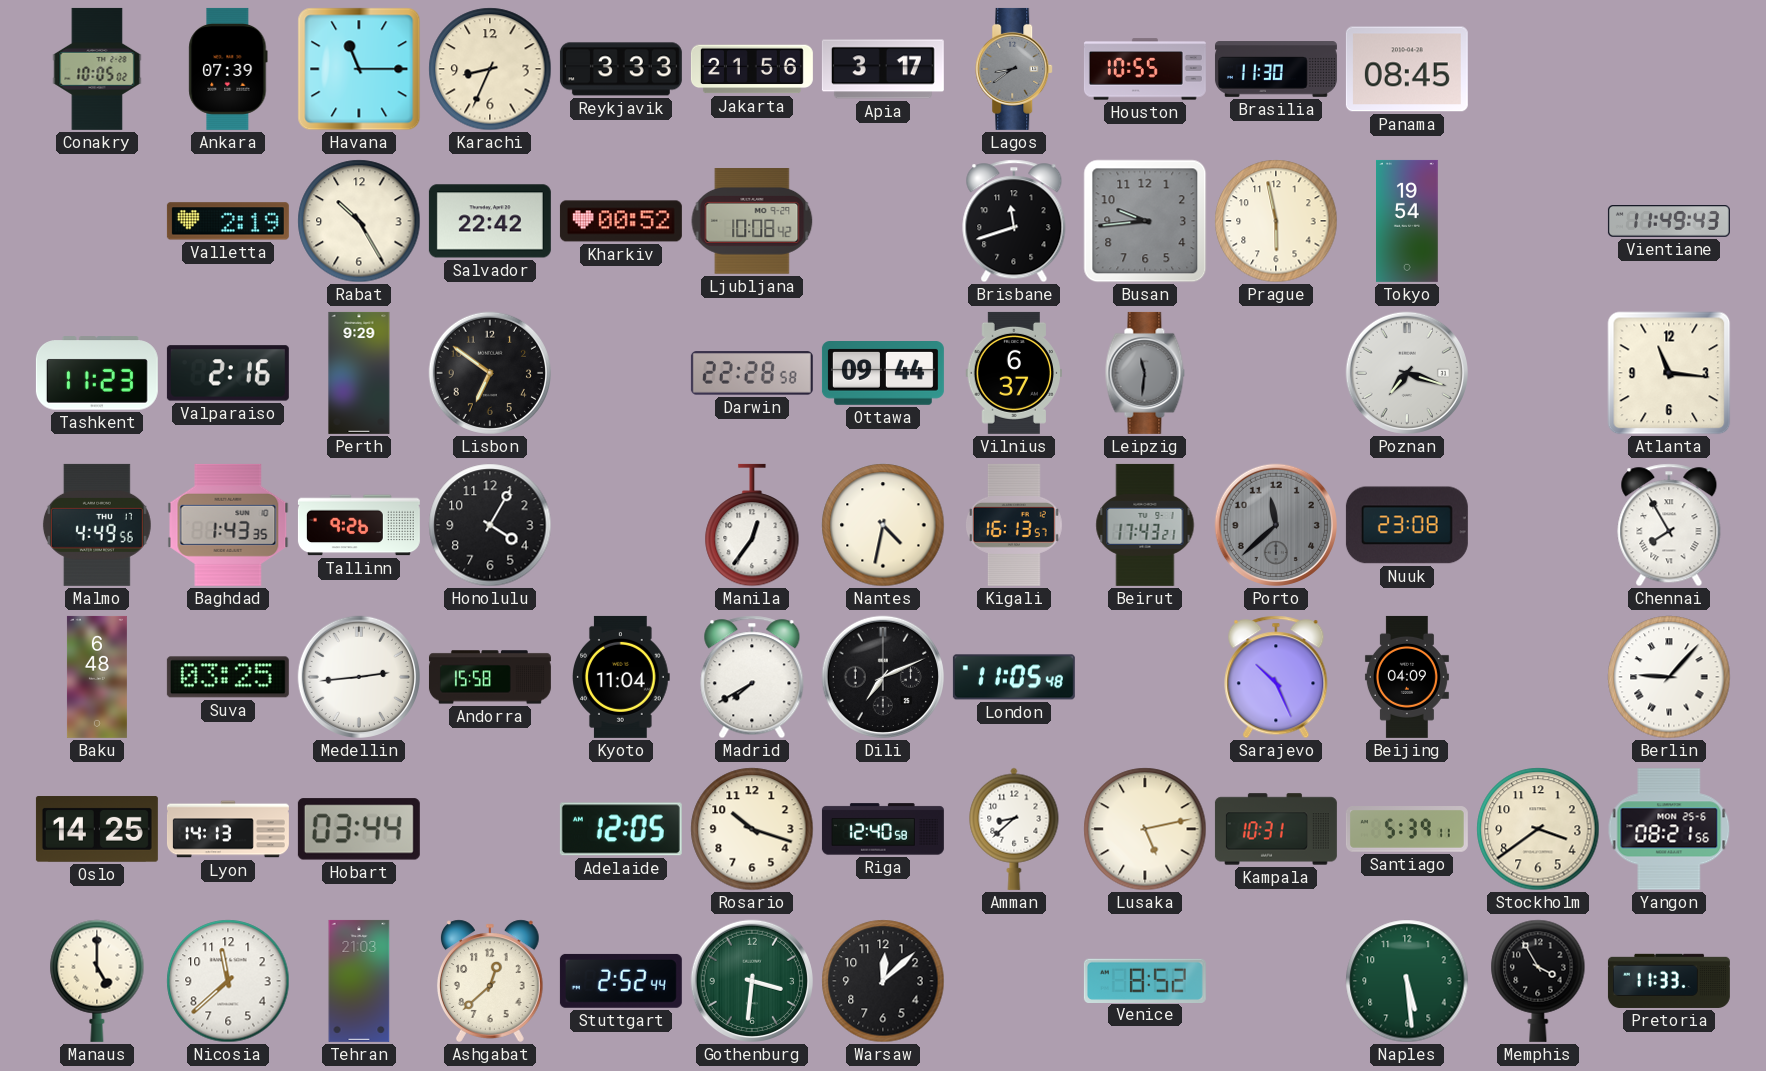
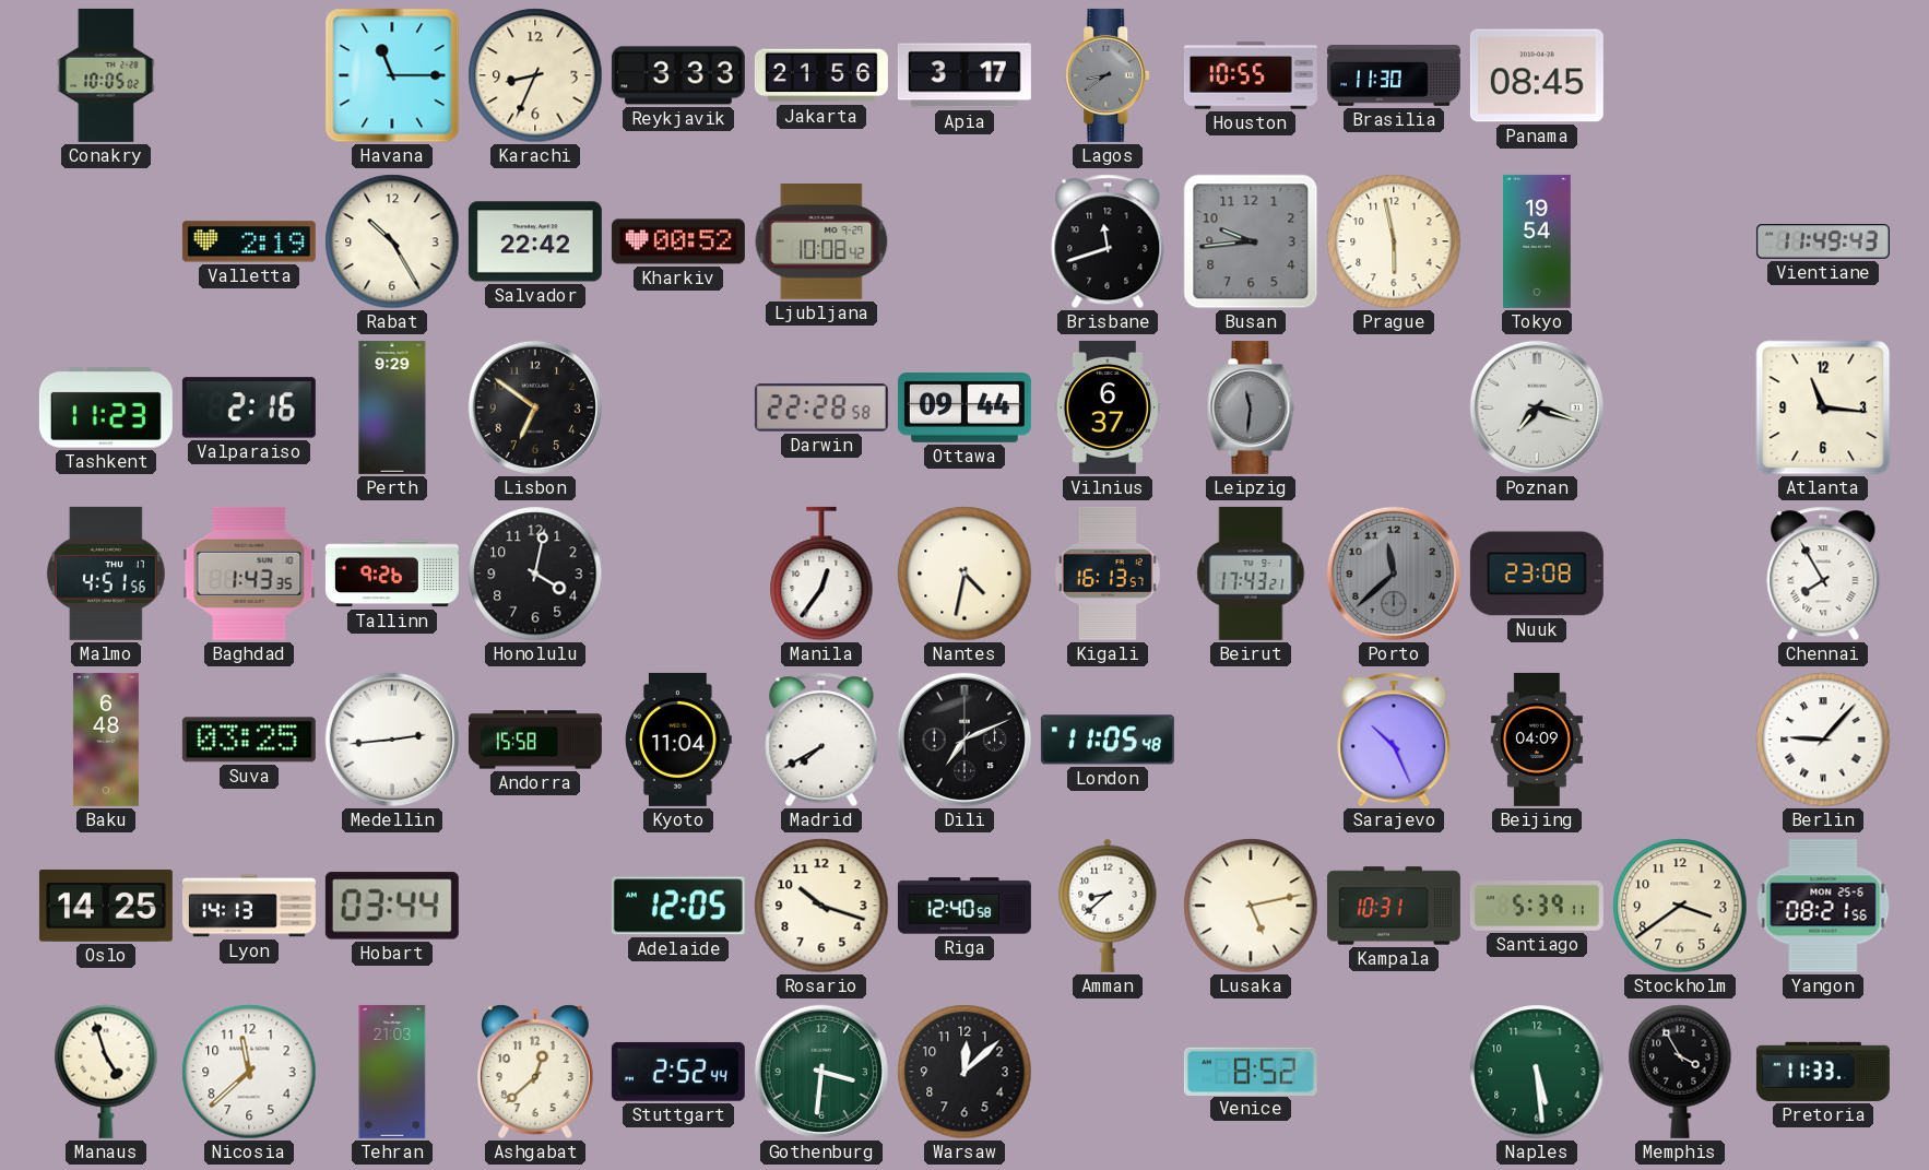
Ankara: 07:39 -> none (228, 69)
Malmo: 4:49 -> 4:51 (106, 574)
Honolulu: 4:05 -> 4:02 (535, 574)
Manaus: 5:00 -> 4:57 (106, 1072)
